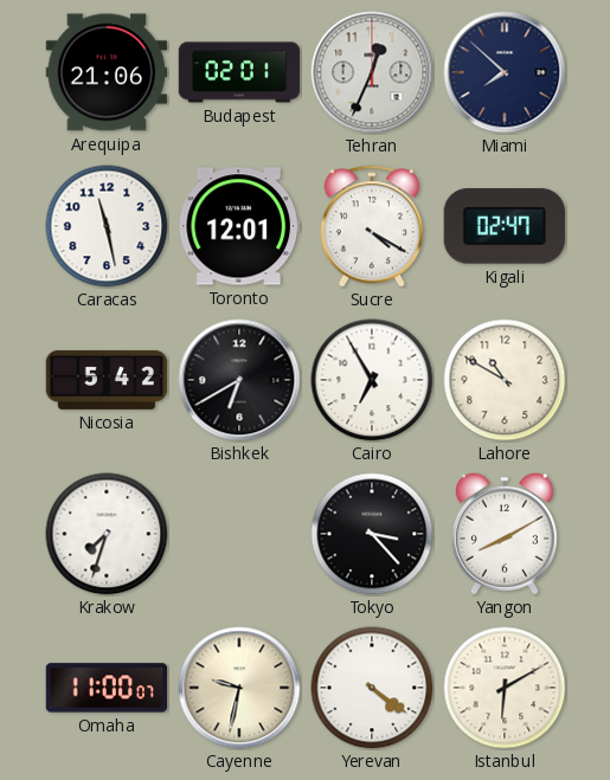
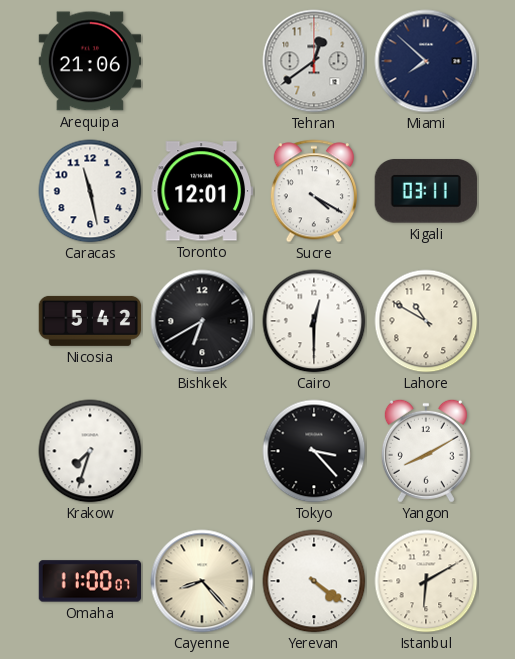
Budapest: 02:01 -> none (239, 72)
Tehran: 12:34 -> 12:39 (314, 61)
Kigali: 02:47 -> 03:11 (426, 191)
Cairo: 6:55 -> 12:30 (314, 321)
Cayenne: 9:32 -> 8:23 (202, 581)
